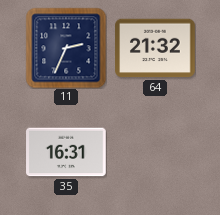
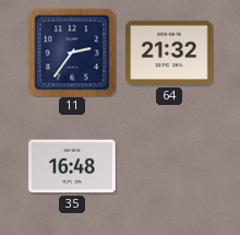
11: 2:34 -> 2:36 (72, 52)
35: 16:31 -> 16:48 (72, 166)
